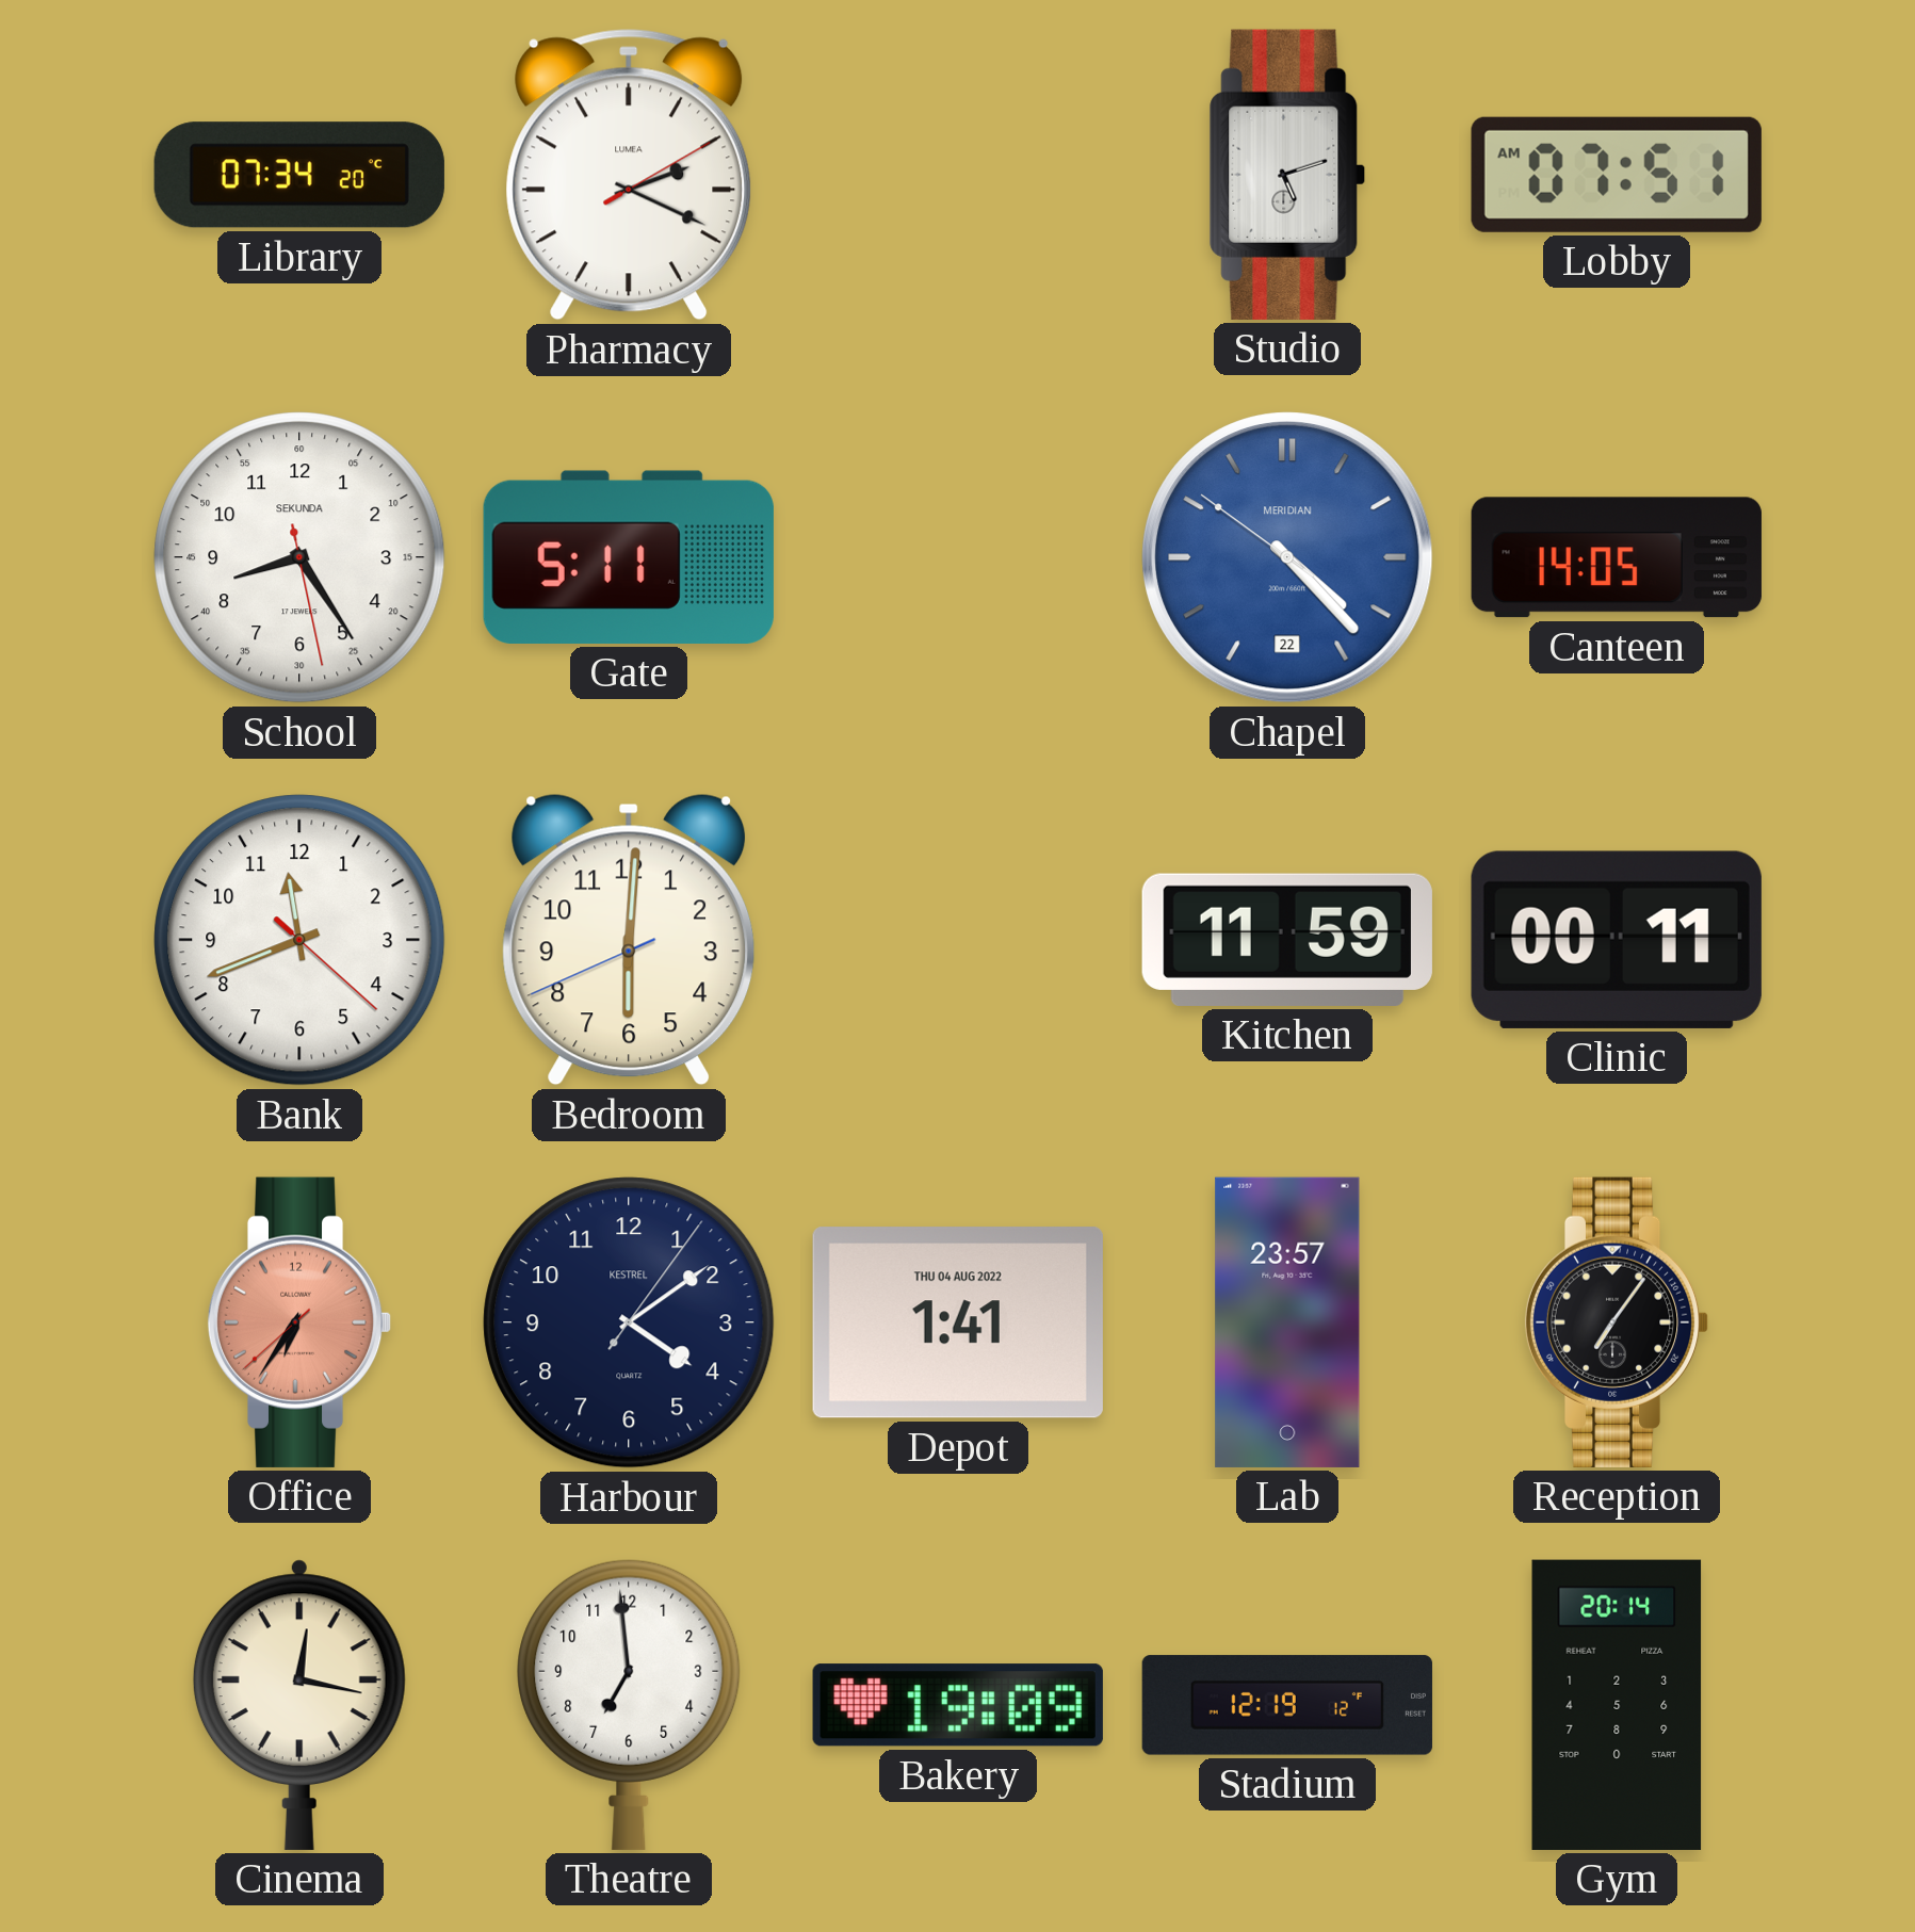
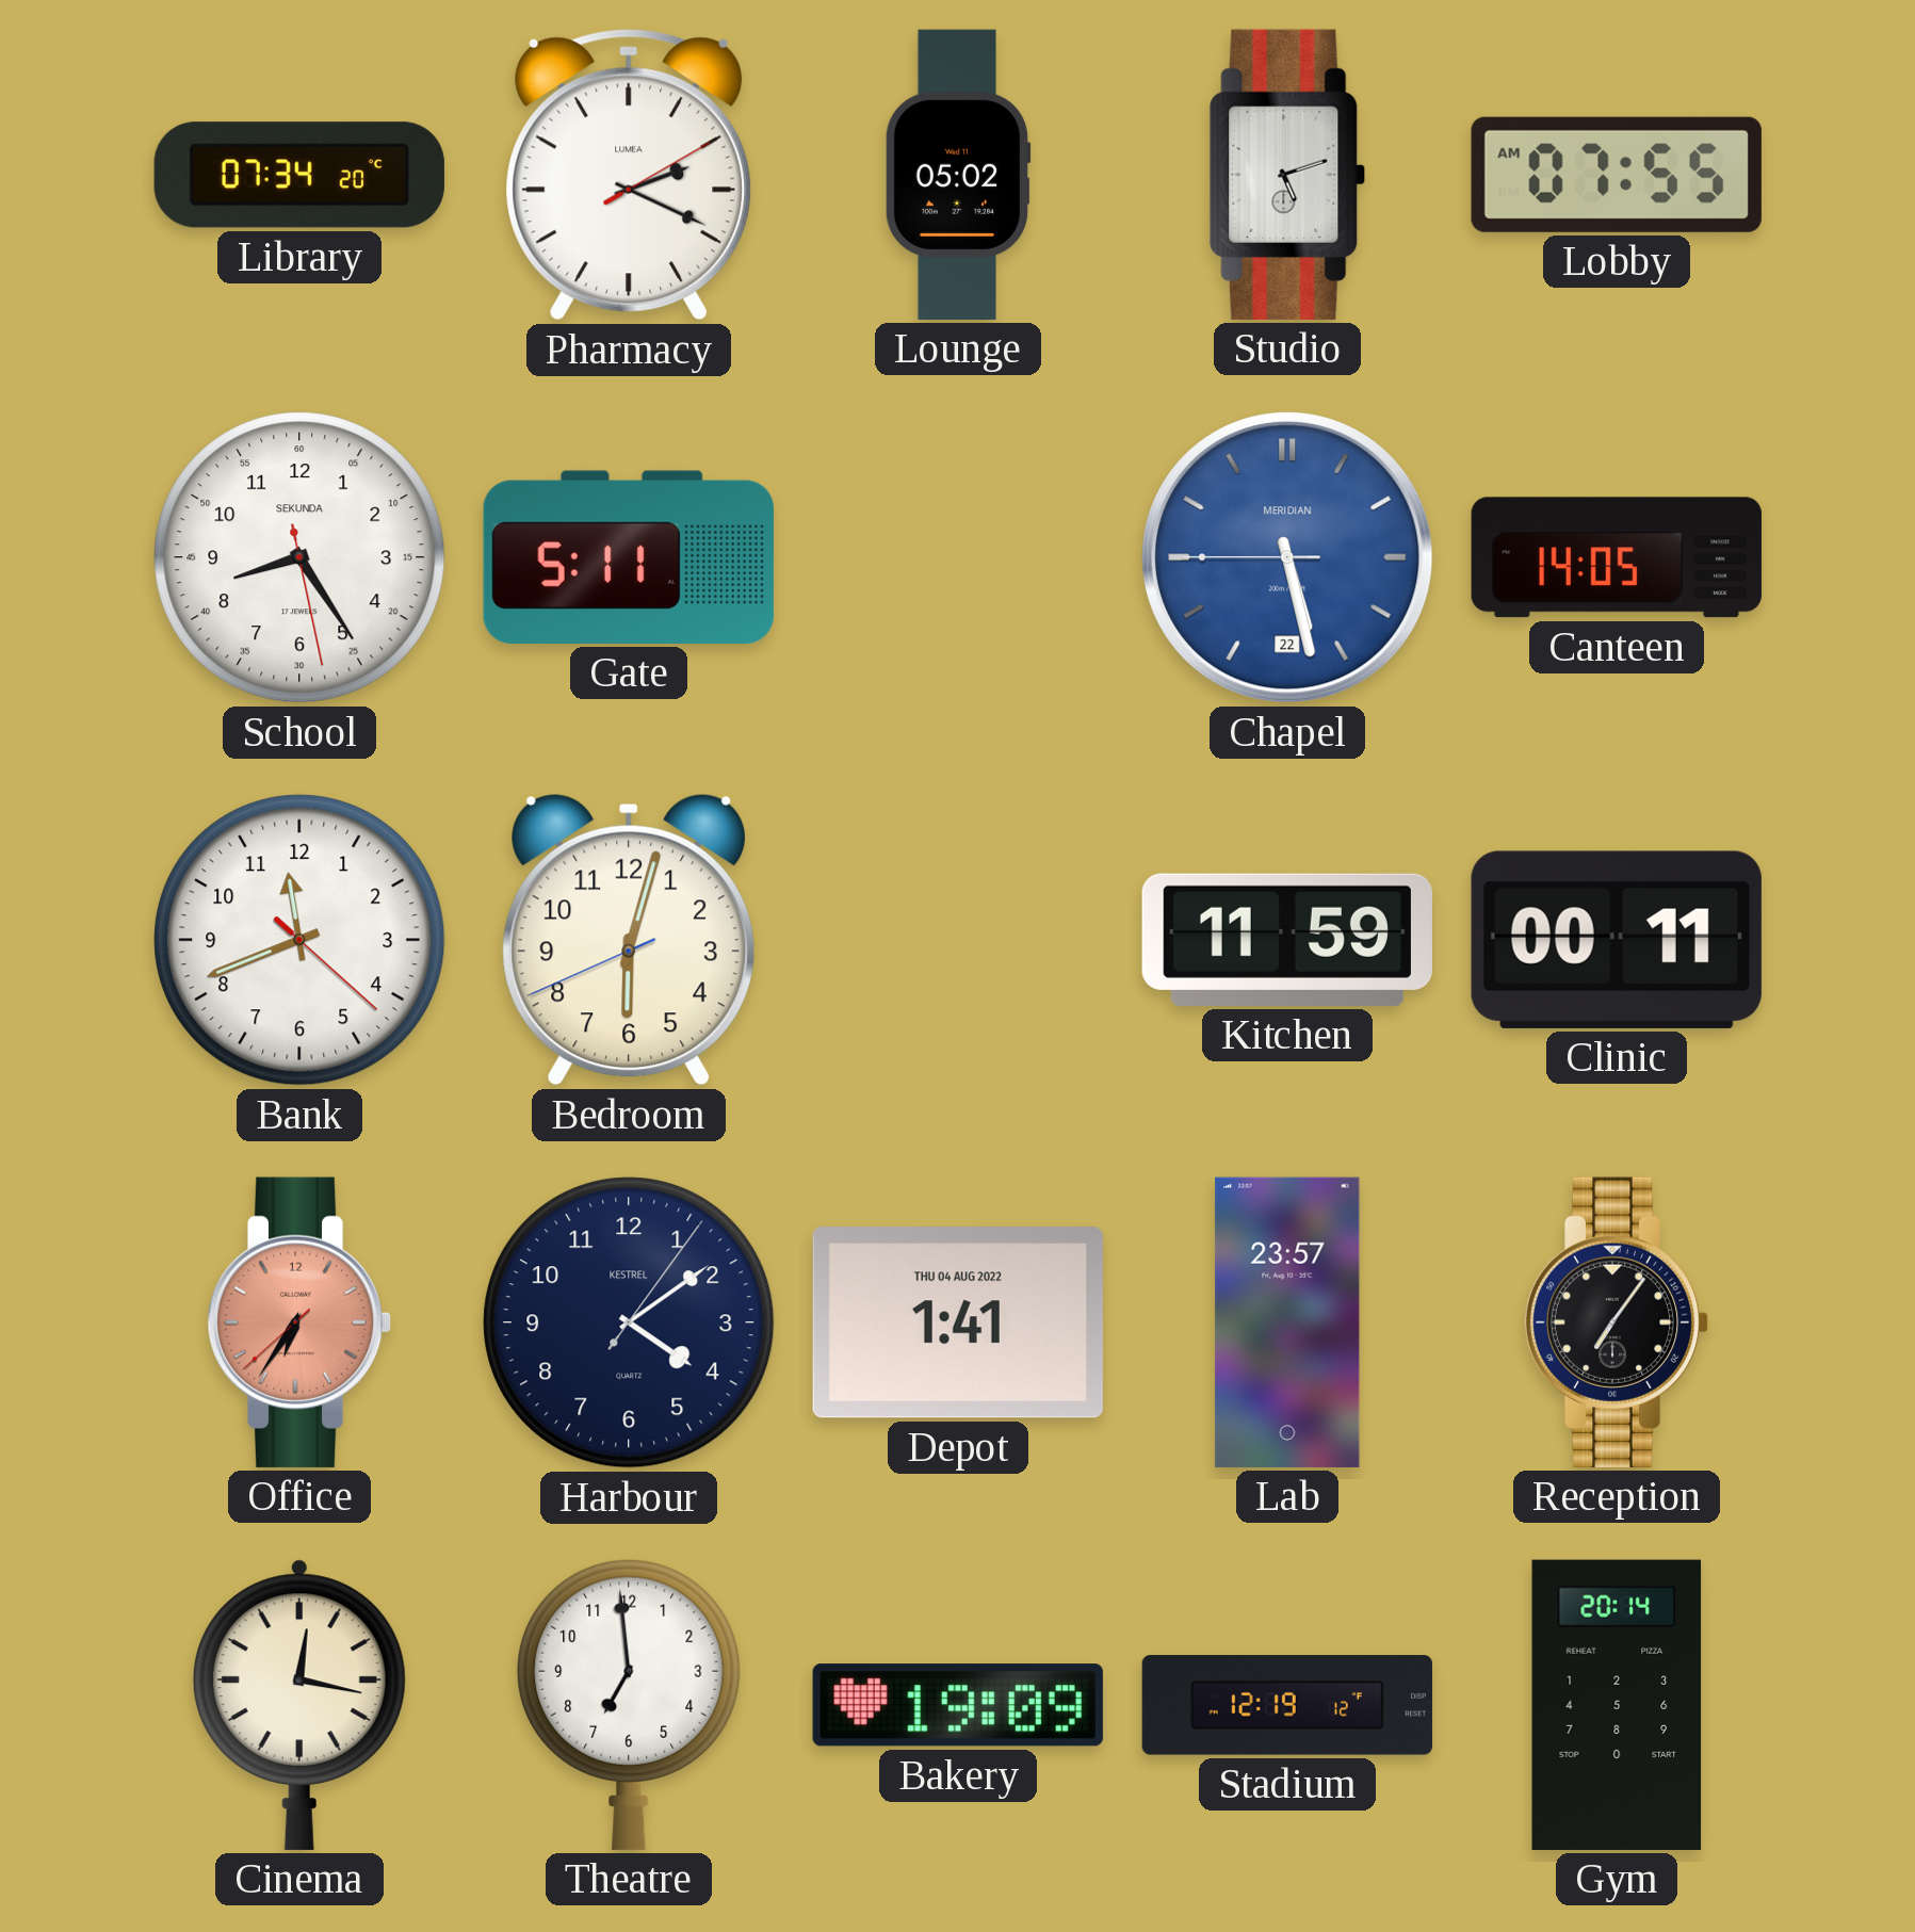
Lounge: none -> 05:02 (958, 175)
Lobby: 07:51 -> 07:55 (1617, 175)
Chapel: 4:22 -> 5:27 (1287, 557)
Bedroom: 6:00 -> 6:02 (629, 940)
